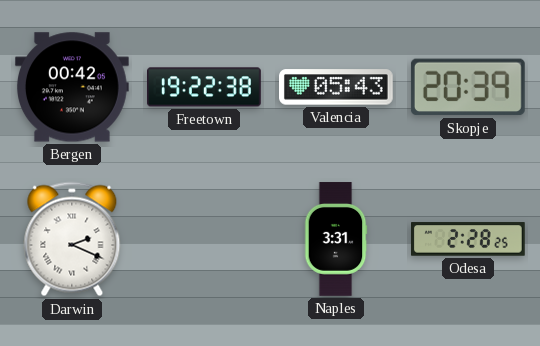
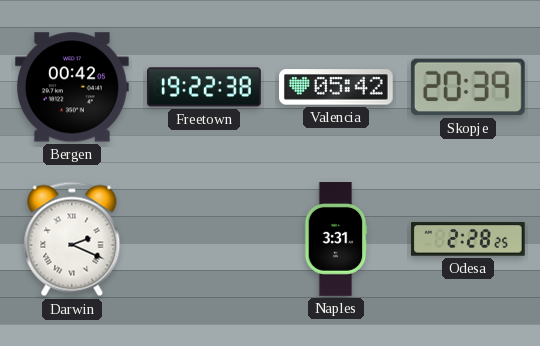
Valencia: 05:43 -> 05:42 (337, 87)
